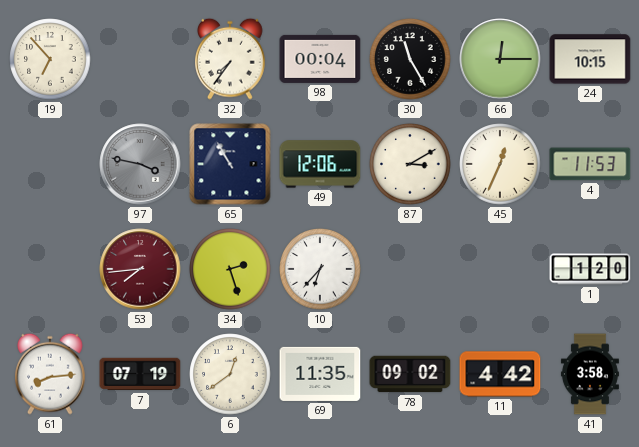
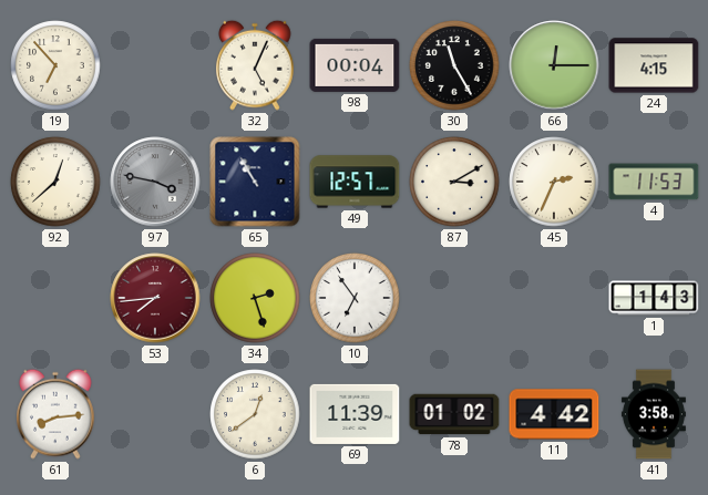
32: 7:36 -> 5:04 (256, 65)
24: 10:15 -> 4:15 (654, 65)
92: none -> 12:38 (55, 182)
49: 12:06 -> 12:57 (355, 182)
45: 12:34 -> 2:34 (554, 182)
10: 6:37 -> 6:54 (355, 298)
1: 1:20 -> 1:43 (654, 298)
7: 07:19 -> none (140, 374)
69: 11:35 -> 11:39 (355, 414)
78: 09:02 -> 01:02 (454, 414)
